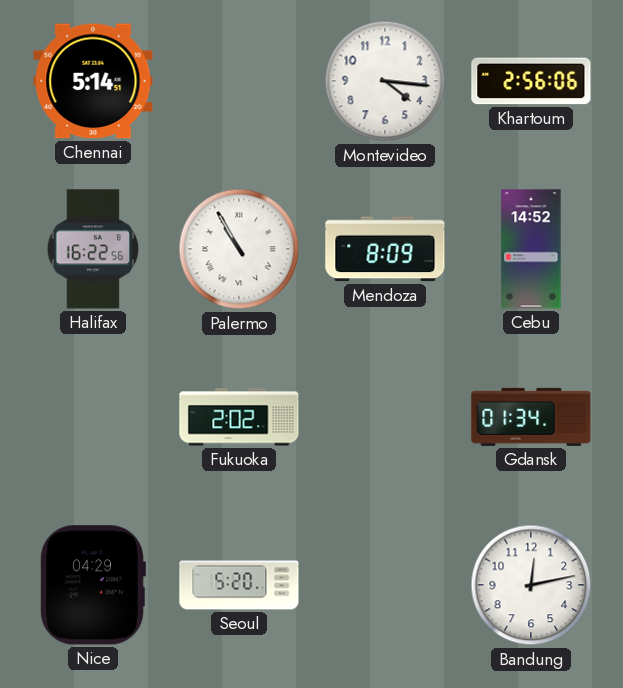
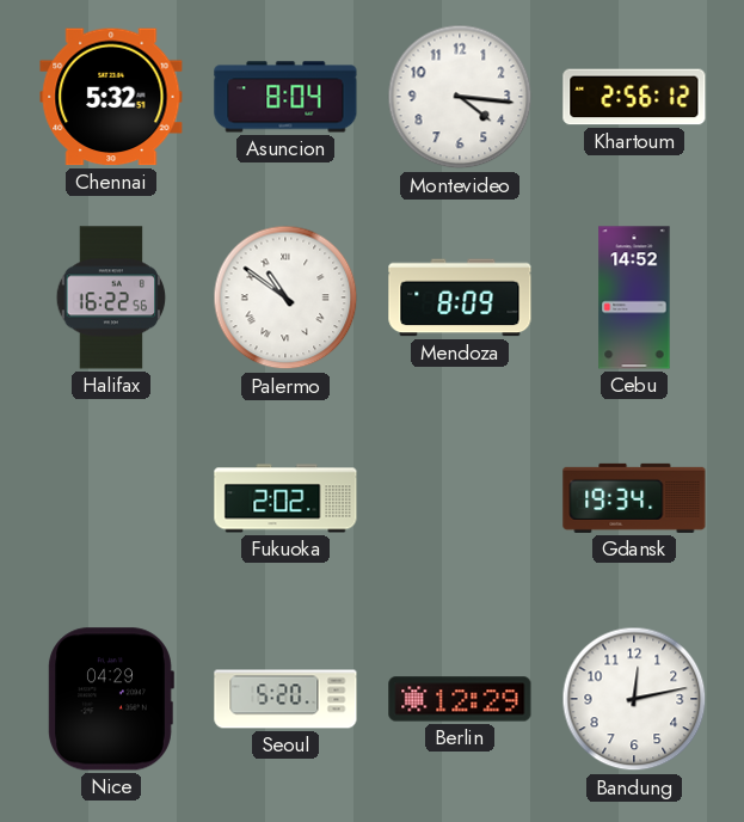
Chennai: 5:14 -> 5:32 (111, 97)
Asuncion: none -> 8:04 (285, 97)
Khartoum: 2:56:06 -> 2:56:12 (634, 97)
Palermo: 10:55 -> 10:51 (285, 297)
Gdansk: 01:34 -> 19:34 (634, 498)
Berlin: none -> 12:29 (460, 699)
